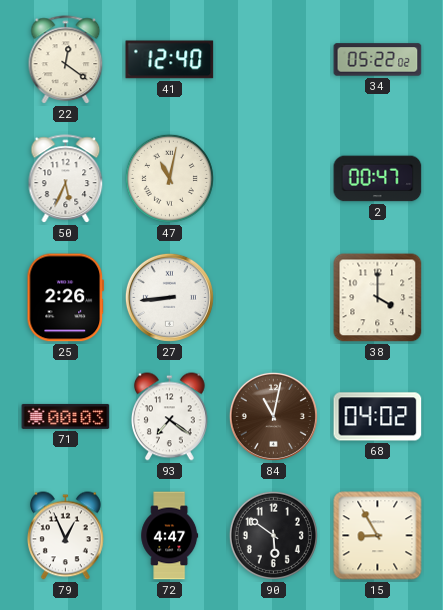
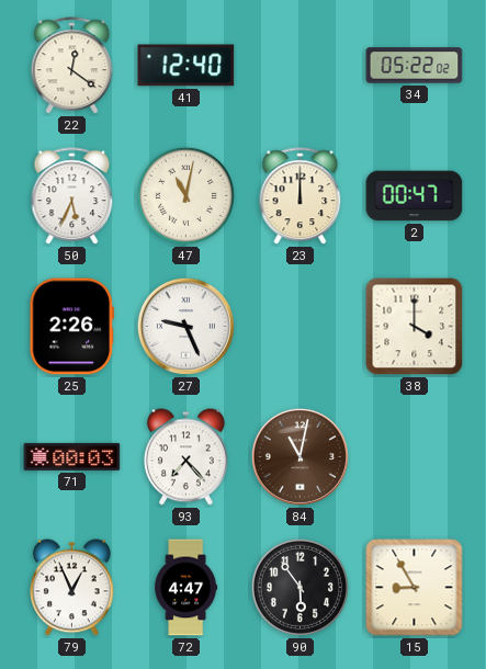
23: none -> 12:00 (301, 196)
27: 8:44 -> 9:26 (185, 326)
93: 7:21 -> 7:23 (187, 457)
68: 04:02 -> none (378, 417)
90: 5:51 -> 5:54 (299, 587)
